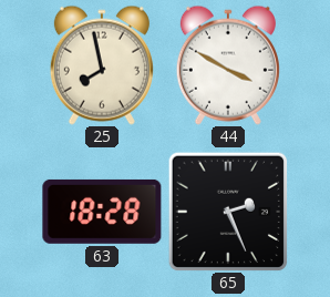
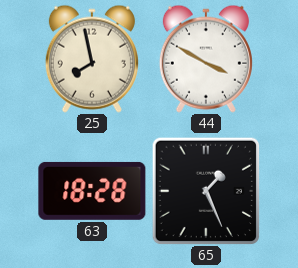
65: 2:26 -> 1:26 (206, 191)
